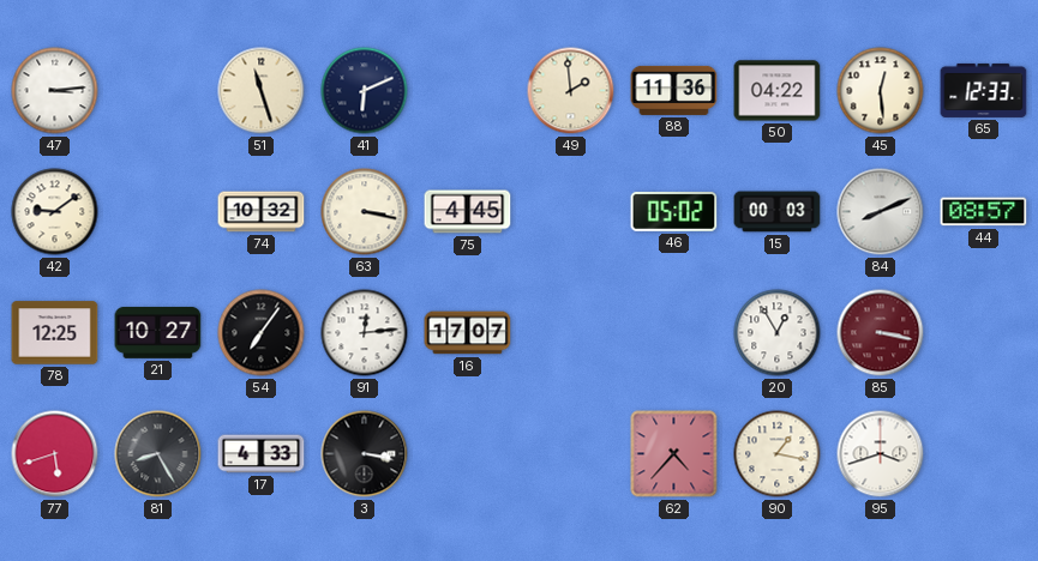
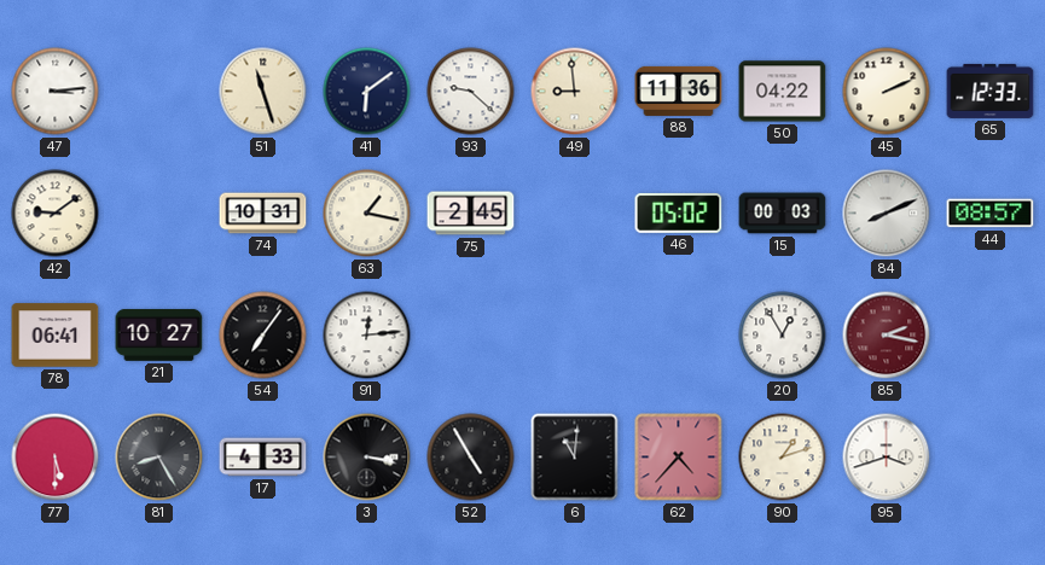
41: 6:11 -> 6:09 (367, 92)
93: none -> 9:22 (471, 92)
49: 1:59 -> 8:59 (575, 92)
45: 12:29 -> 2:11 (887, 92)
74: 10:32 -> 10:31 (263, 214)
63: 3:17 -> 1:17 (367, 214)
75: 4:45 -> 2:45 (471, 214)
78: 12:25 -> 06:41 (56, 336)
16: 17:07 -> none (468, 333)
85: 3:17 -> 2:17 (887, 336)
77: 5:42 -> 5:30 (56, 458)
52: none -> 4:55 (471, 458)
6: none -> 11:01 (575, 458)
90: 1:17 -> 1:12 (783, 458)
